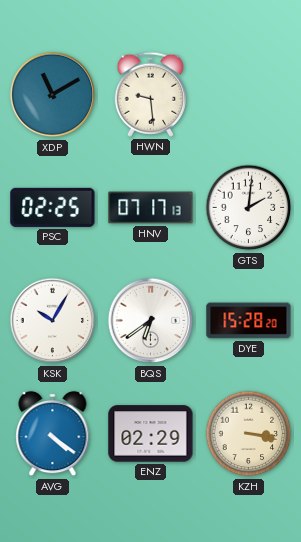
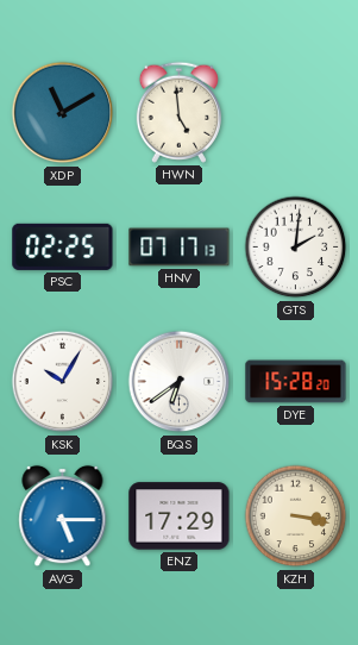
HWN: 9:29 -> 4:59 (178, 112)
AVG: 4:21 -> 5:15 (63, 516)
ENZ: 02:29 -> 17:29 (180, 516)
